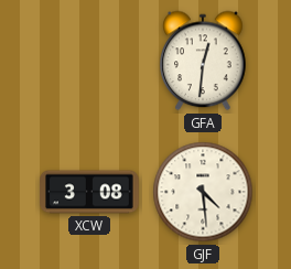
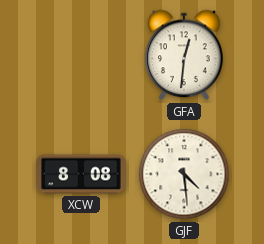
XCW: 3:08 -> 8:08 (81, 174)
